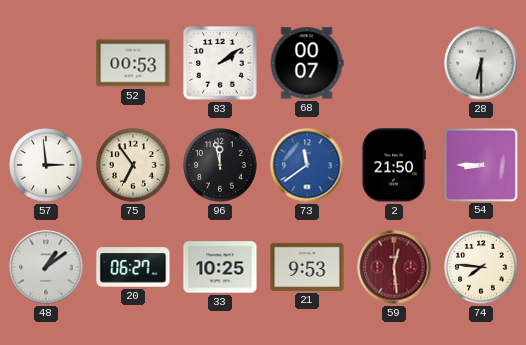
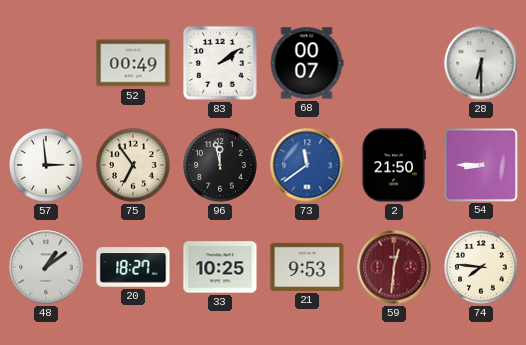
52: 00:53 -> 00:49 (133, 63)
20: 06:27 -> 18:27 (133, 267)
59: 12:29 -> 12:31 (394, 267)
